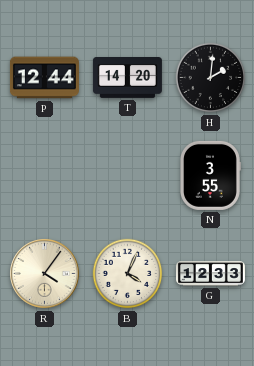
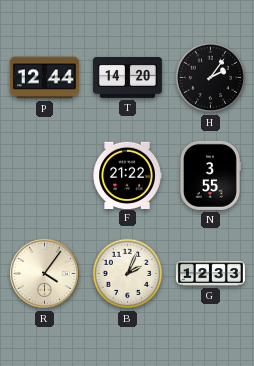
H: 2:01 -> 2:06 (211, 78)
F: none -> 21:22 (127, 175)
B: 4:04 -> 2:04 (128, 274)
